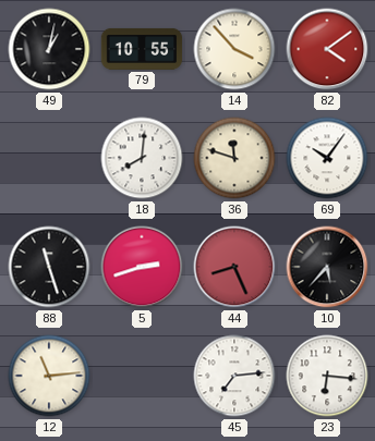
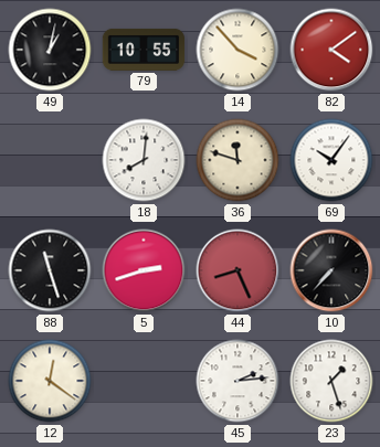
10: 5:37 -> 7:37 (331, 270)
12: 11:14 -> 12:21 (50, 381)
45: 7:14 -> 2:14 (237, 381)
23: 6:16 -> 1:27 (331, 381)
